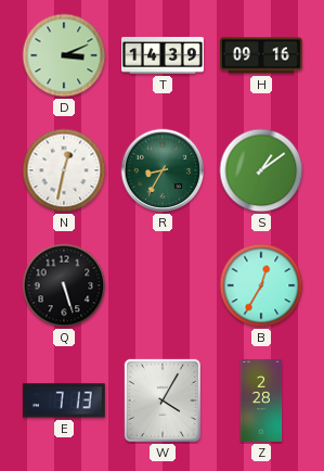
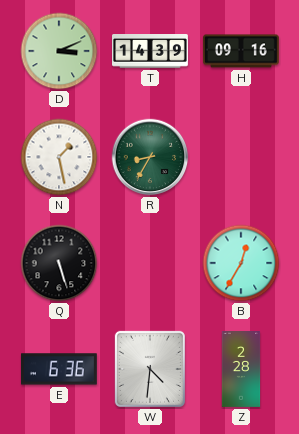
N: 12:32 -> 1:28 (59, 157)
S: 1:09 -> none (261, 170)
E: 7:13 -> 6:36 (59, 369)
W: 4:05 -> 4:31 (150, 369)
